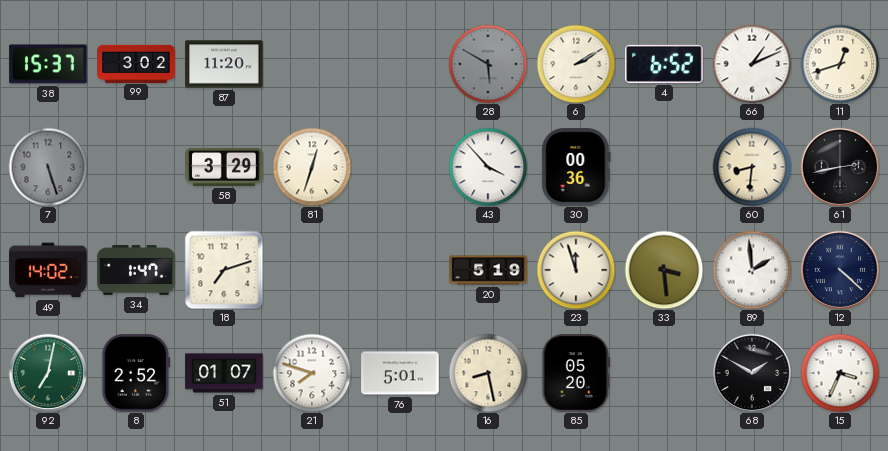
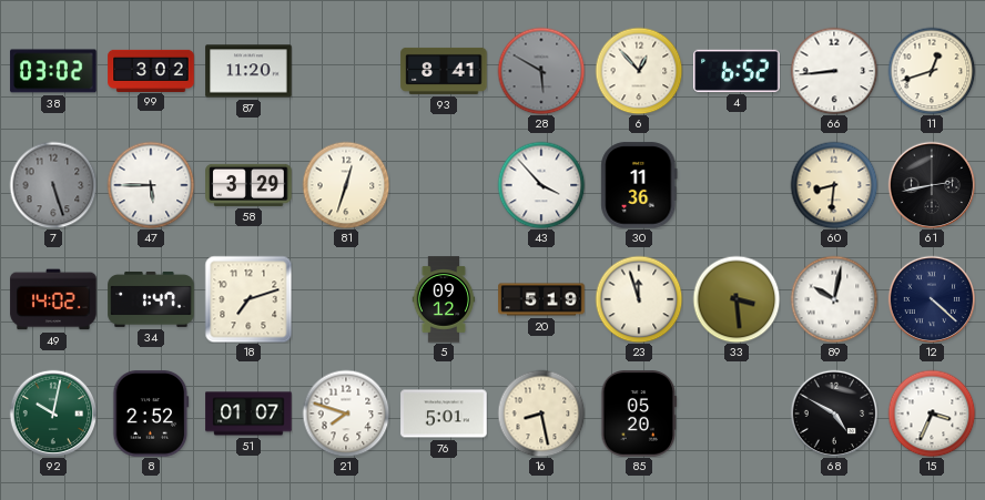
38: 15:37 -> 03:02 (53, 71)
93: none -> 8:41 (444, 71)
6: 2:10 -> 12:53 (639, 71)
66: 1:11 -> 8:44 (834, 71)
47: none -> 5:45 (151, 185)
30: 00:36 -> 11:36 (639, 185)
5: none -> 09:12 (444, 299)
89: 1:59 -> 10:02 (834, 299)
92: 7:02 -> 10:02 (53, 414)
68: 1:50 -> 4:50 (834, 414)
